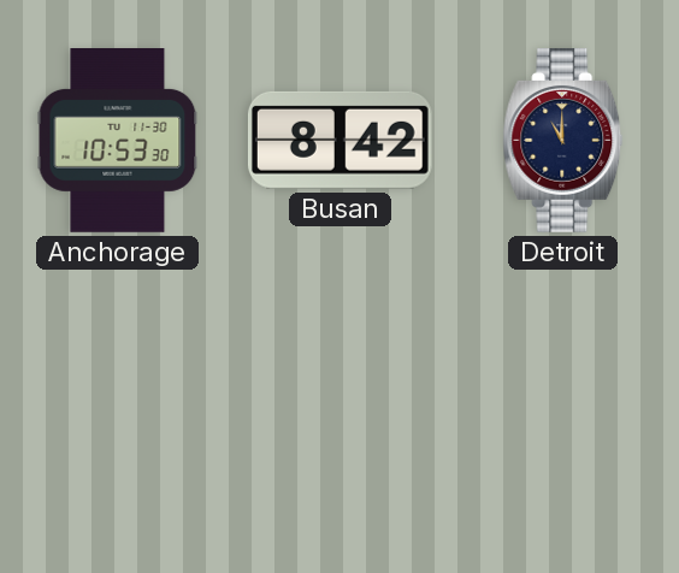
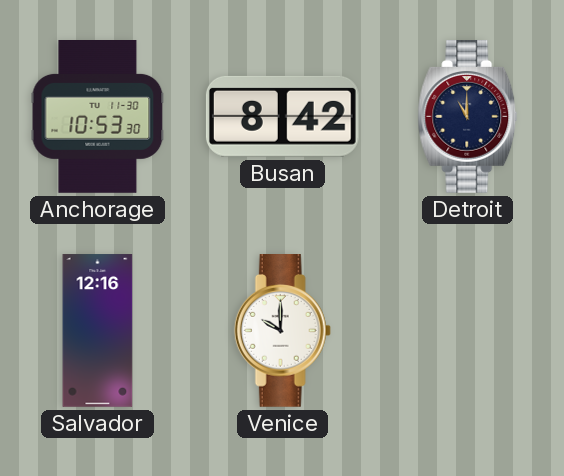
Salvador: none -> 12:16 (98, 331)
Venice: none -> 10:00 (282, 331)
